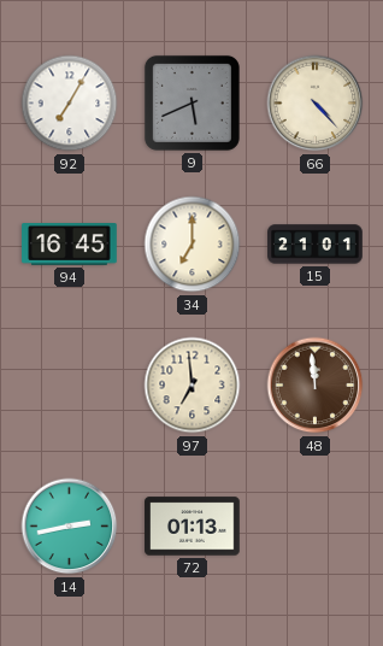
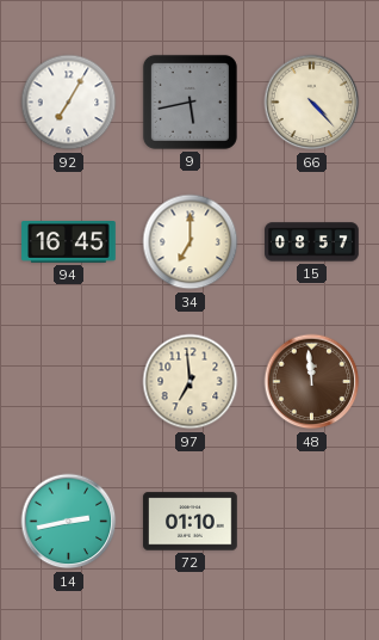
9: 5:41 -> 5:43 (189, 101)
15: 21:01 -> 08:57 (312, 242)
72: 01:13 -> 01:10 (191, 522)
